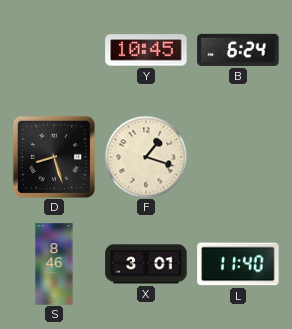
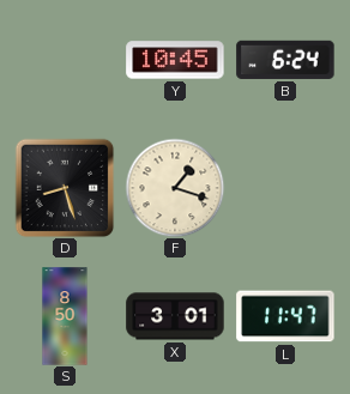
S: 8:46 -> 8:50 (65, 316)
L: 11:40 -> 11:47 (285, 316)
